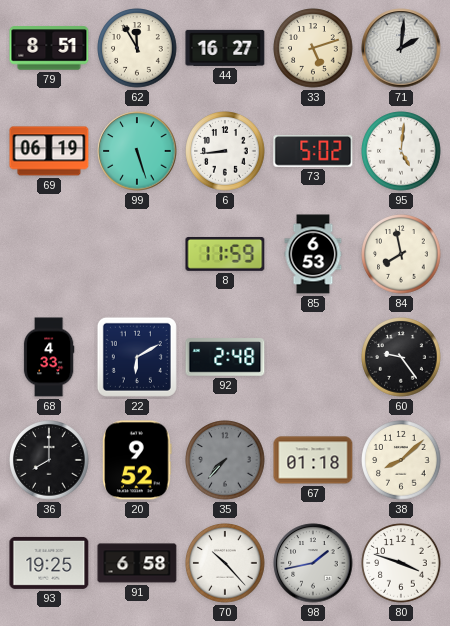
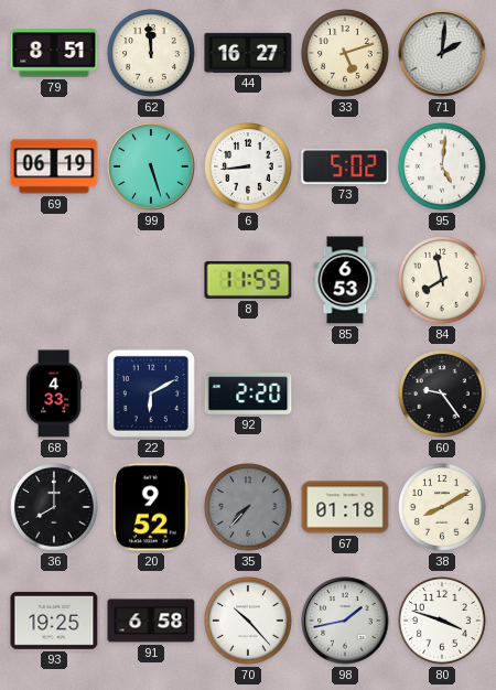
62: 11:55 -> 11:59 (151, 53)
92: 2:48 -> 2:20 (248, 393)
38: 8:08 -> 8:10 (442, 507)
